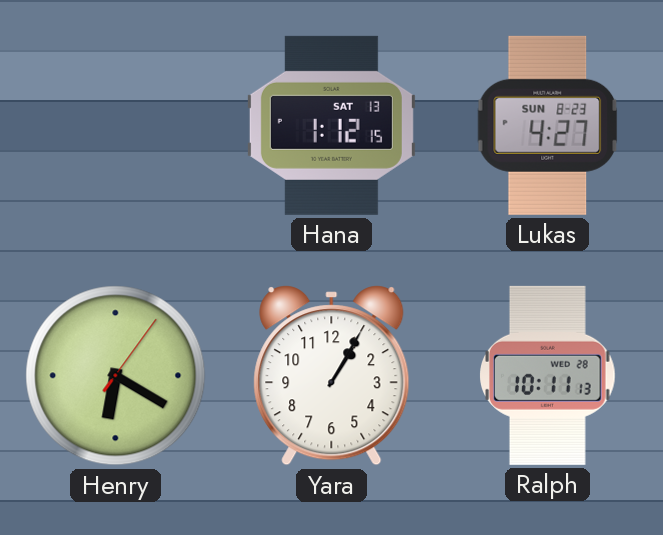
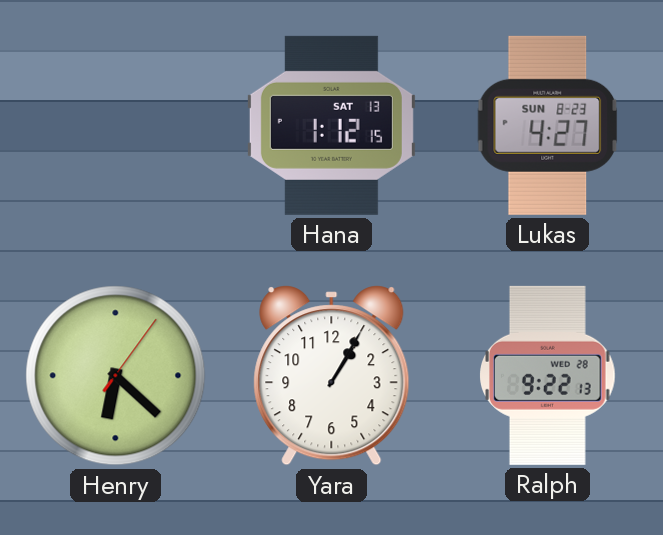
Henry: 6:20 -> 6:22 (116, 376)
Ralph: 10:11 -> 9:22 (548, 375)
